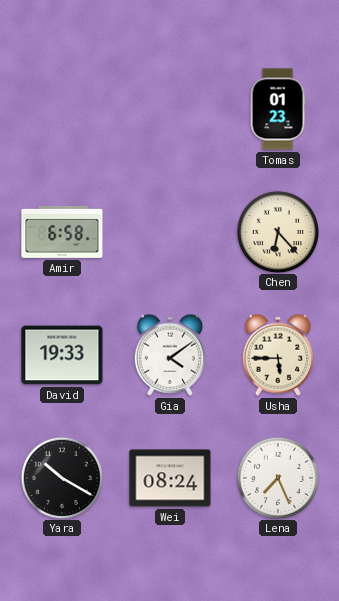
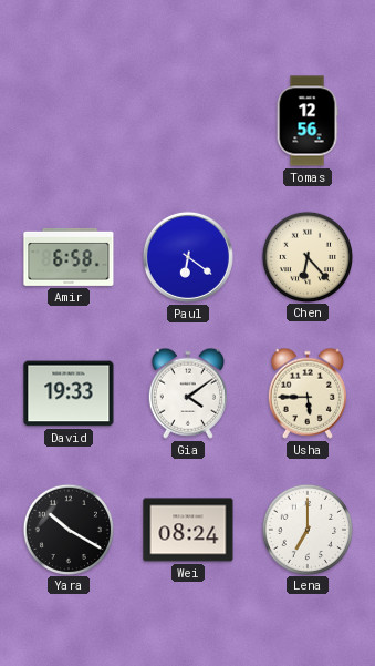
Tomas: 01:23 -> 12:56 (308, 121)
Paul: none -> 6:21 (188, 257)
Lena: 7:26 -> 7:00 (306, 529)
